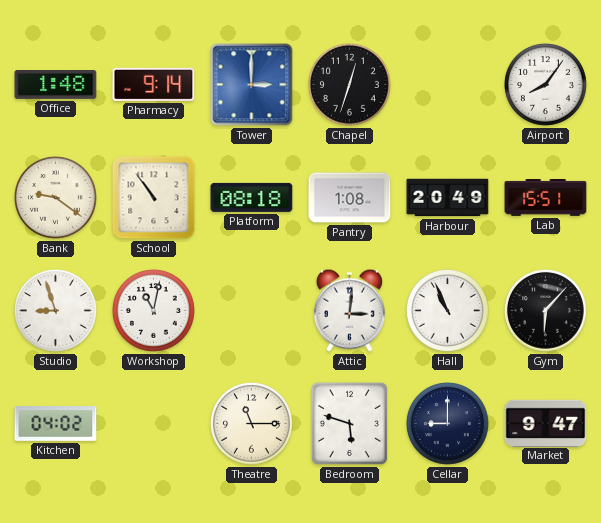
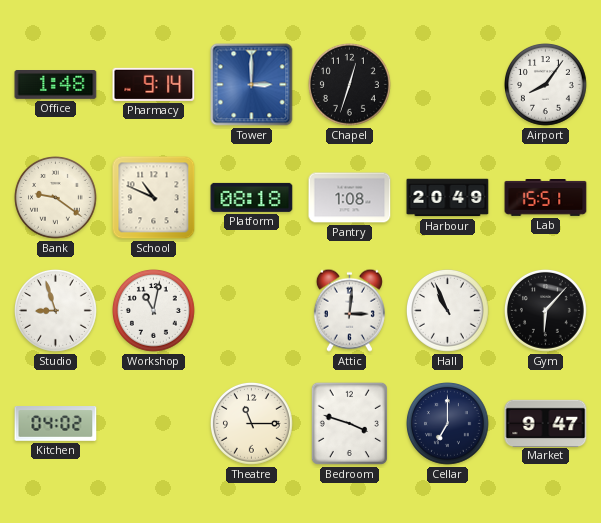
School: 10:54 -> 10:49 (154, 198)
Bedroom: 5:48 -> 3:48 (349, 423)
Cellar: 9:00 -> 7:00 (448, 424)
